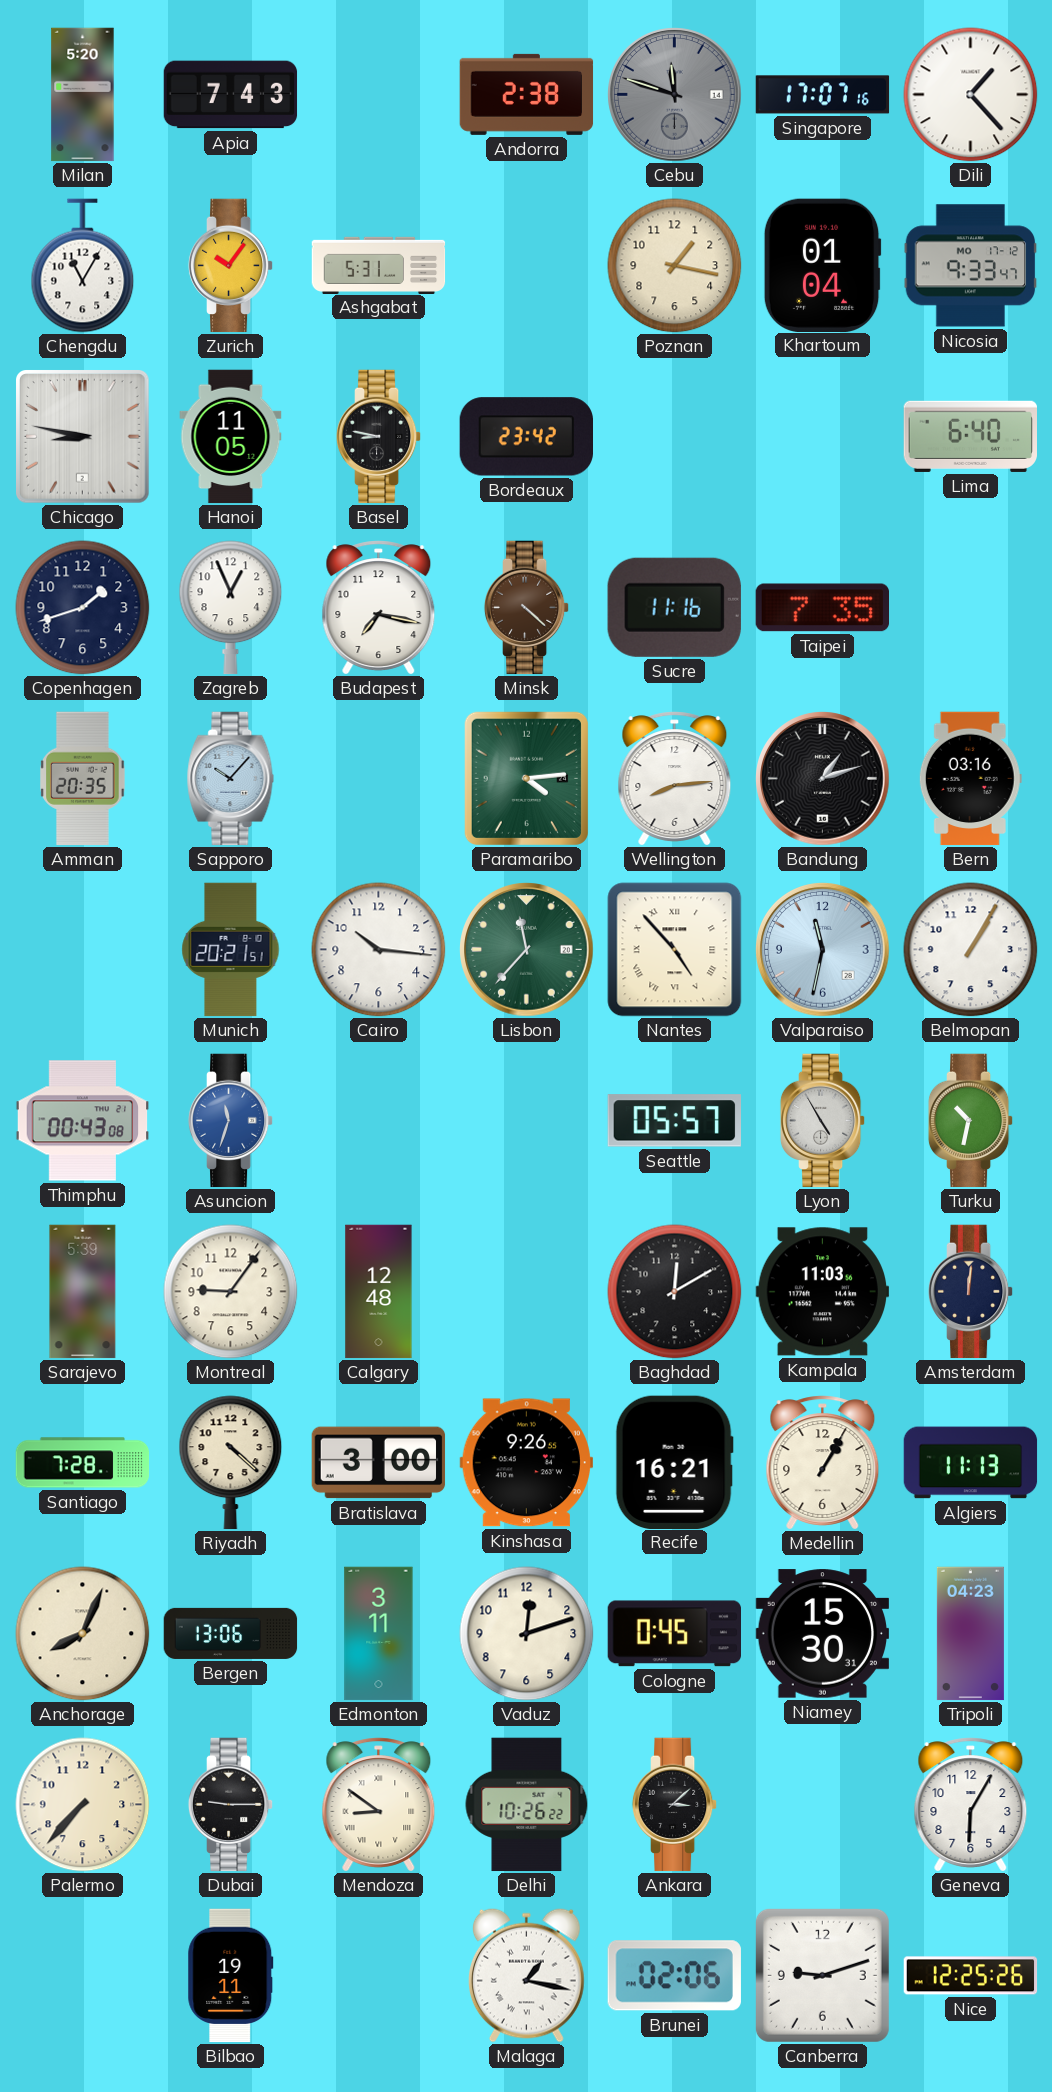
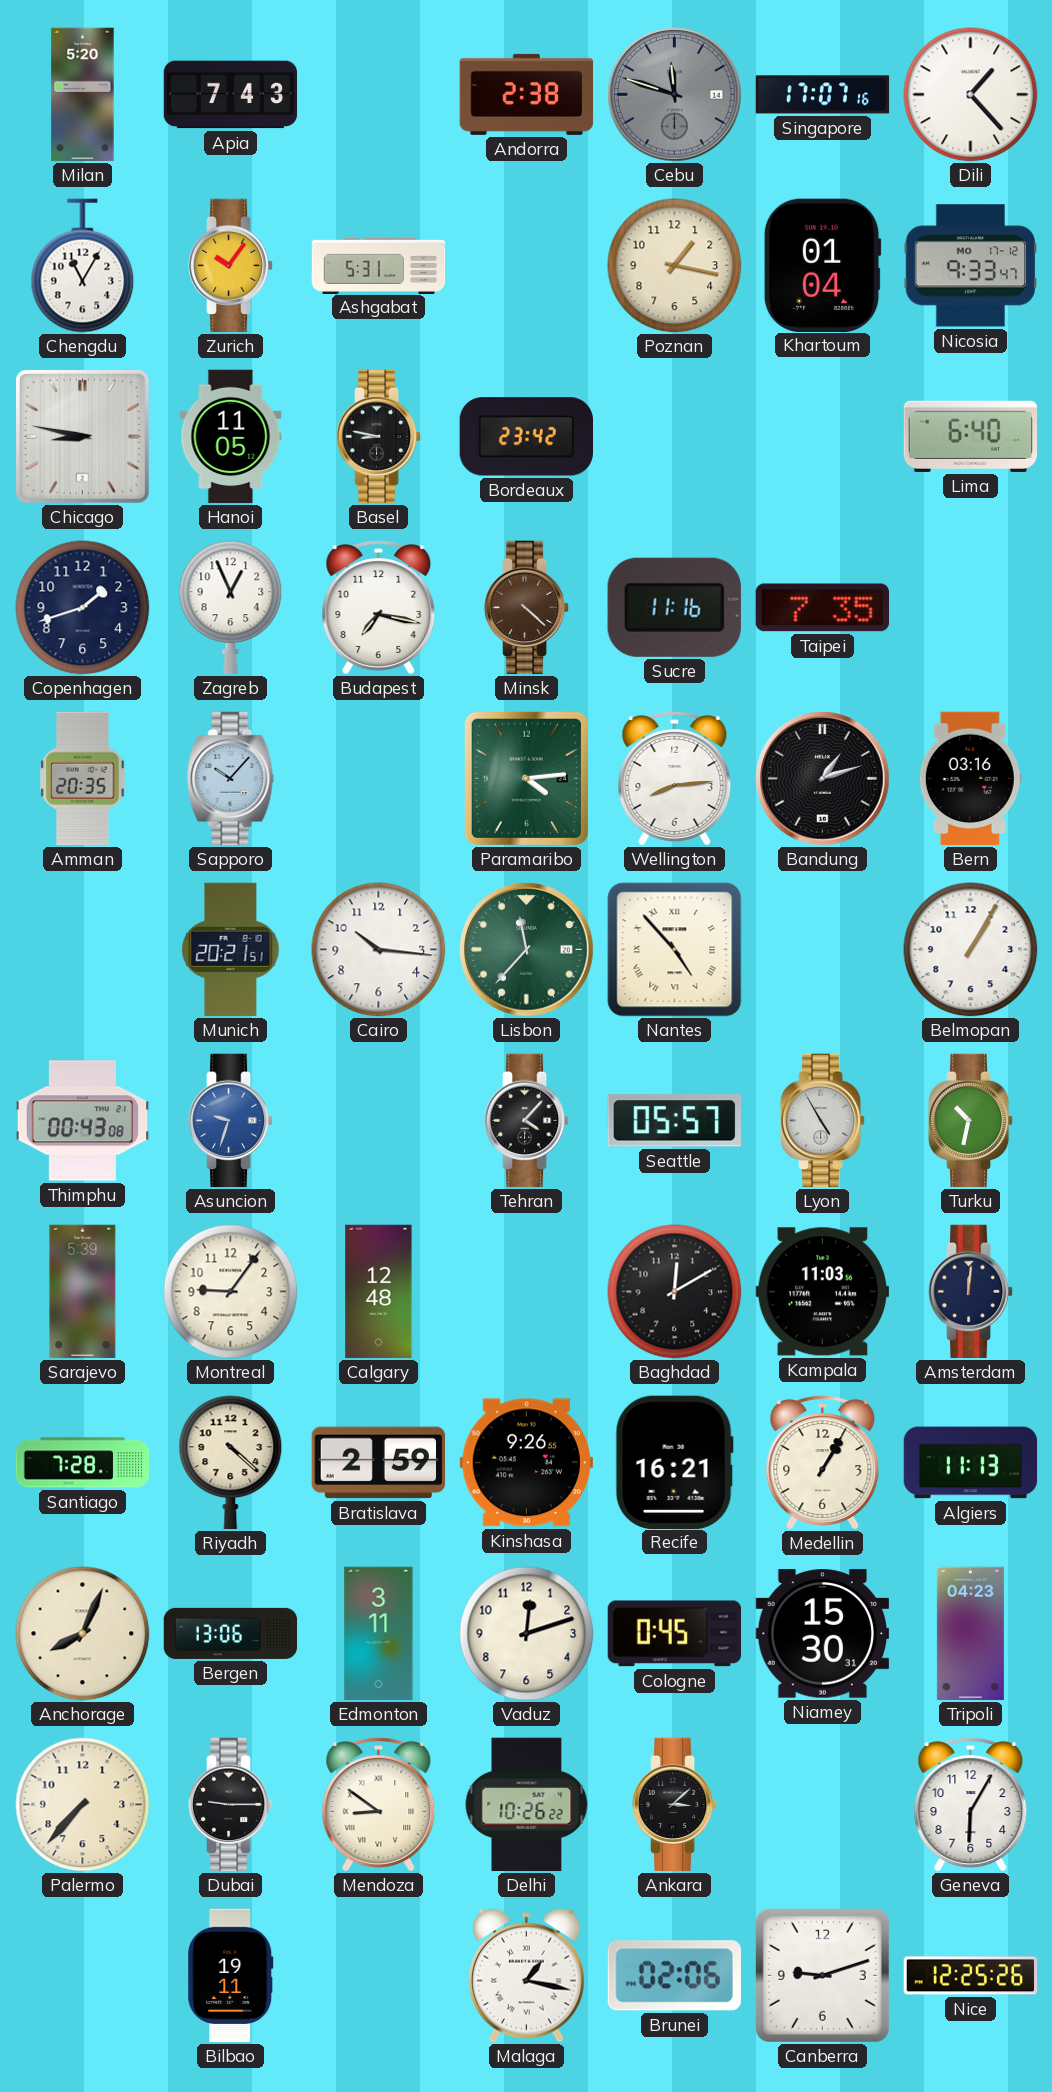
Valparaiso: 11:32 -> none (823, 950)
Asuncion: 11:33 -> 9:33 (231, 1121)
Tehran: none -> 4:07 (527, 1121)
Bratislava: 3:00 -> 2:59 (379, 1463)
